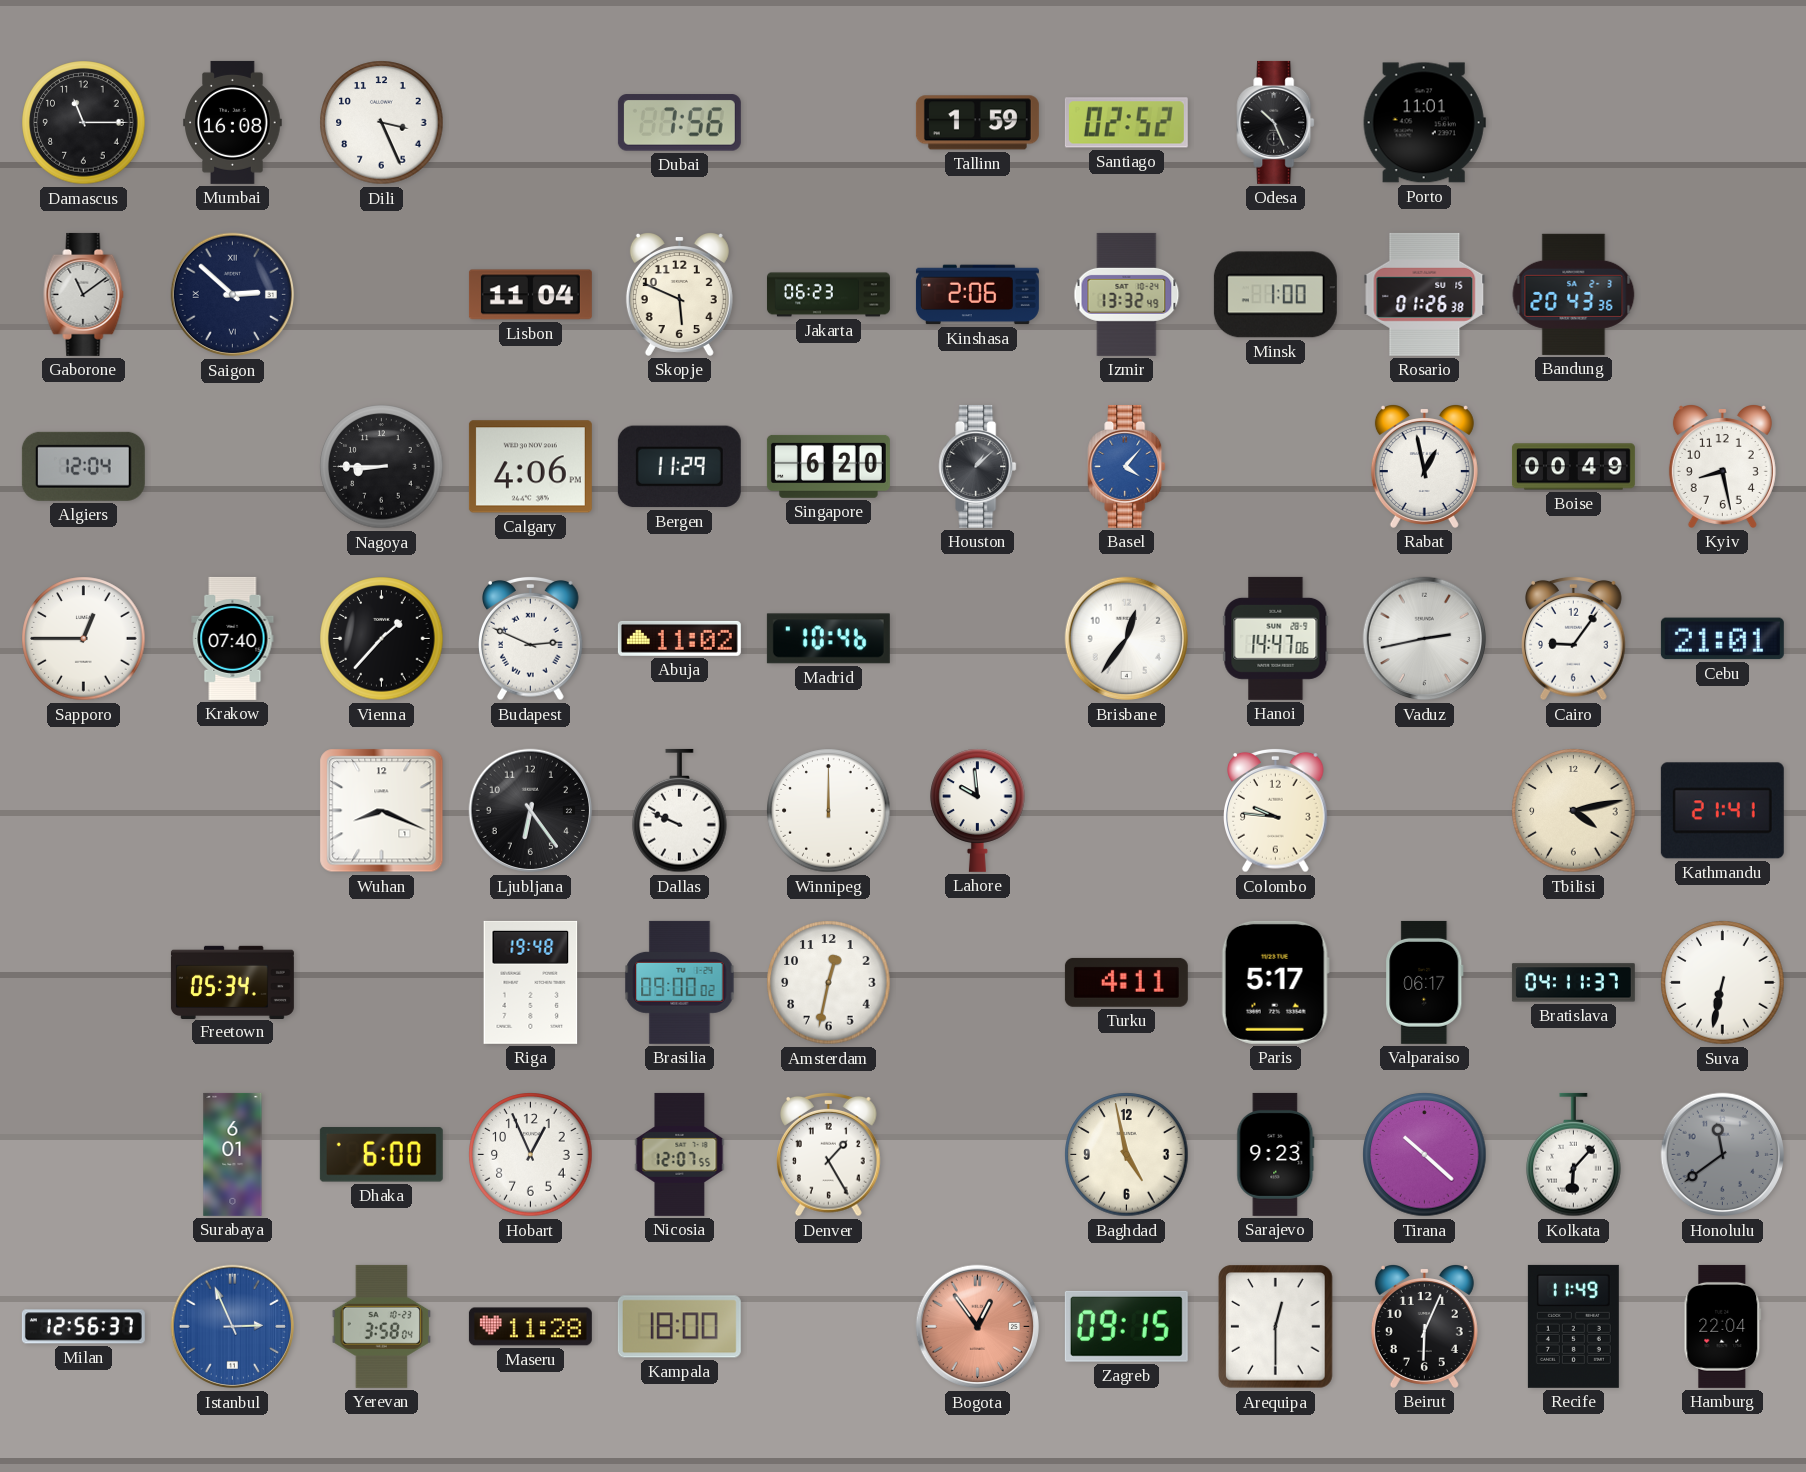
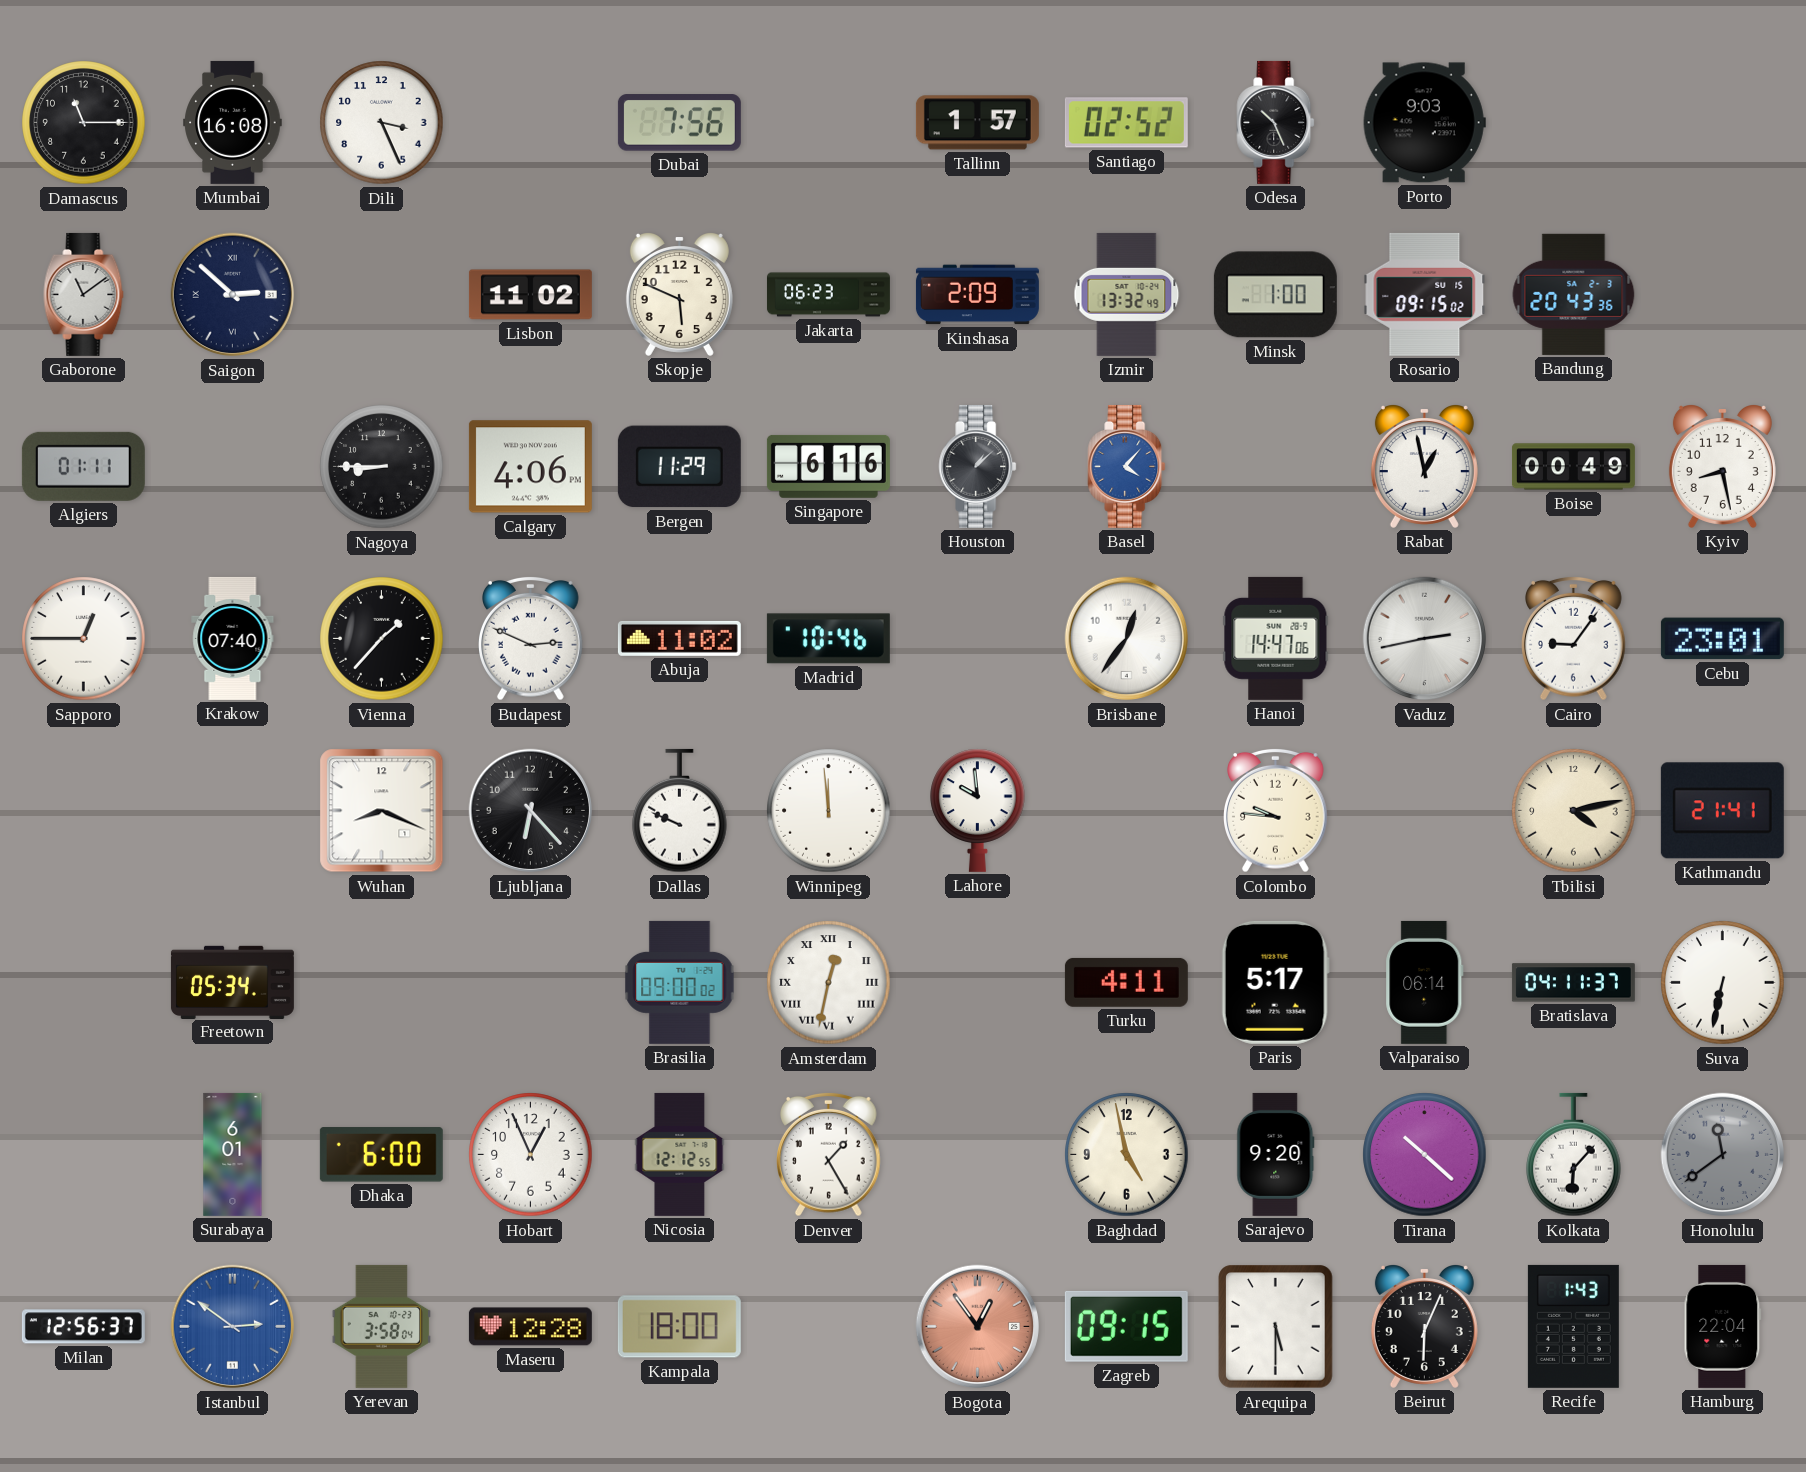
Tallinn: 1:59 -> 1:57 (977, 123)
Porto: 11:01 -> 9:03 (1424, 123)
Lisbon: 11:04 -> 11:02 (530, 295)
Kinshasa: 2:06 -> 2:09 (977, 295)
Rosario: 01:26 -> 09:15 (1425, 294)
Algiers: 12:04 -> 01:11 (83, 466)
Singapore: 6:20 -> 6:16 (828, 466)
Cebu: 21:01 -> 23:01 (1722, 639)
Ljubljana: 6:24 -> 6:23 (531, 811)
Winnipeg: 12:00 -> 11:59 (829, 811)
Riga: 19:48 -> none (531, 982)
Amsterdam numerals: Arabic -> Roman (829, 983)
Valparaiso: 06:17 -> 06:14 (1425, 982)
Nicosia: 12:07 -> 12:12 (680, 1154)
Sarajevo: 9:23 -> 9:20 (1276, 1154)
Istanbul: 2:56 -> 2:51 (233, 1327)
Maseru: 11:28 -> 12:28 (530, 1327)
Arequipa: 12:30 -> 5:30 (1276, 1327)
Recife: 11:49 -> 1:43 (1573, 1326)
